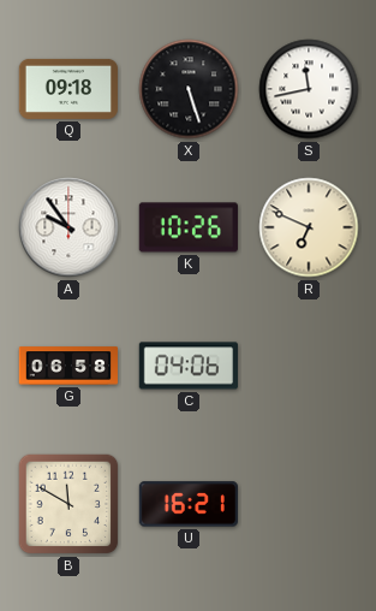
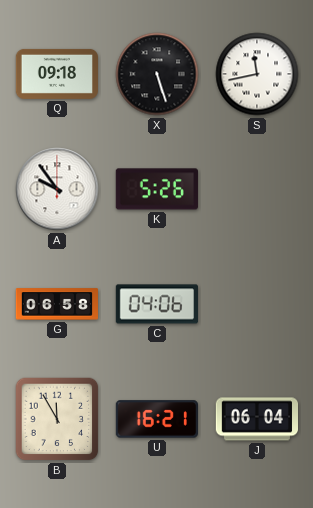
K: 10:26 -> 5:26 (157, 189)
R: 6:49 -> none (309, 227)
B: 11:50 -> 11:55 (57, 419)
J: none -> 06:04 (256, 419)
